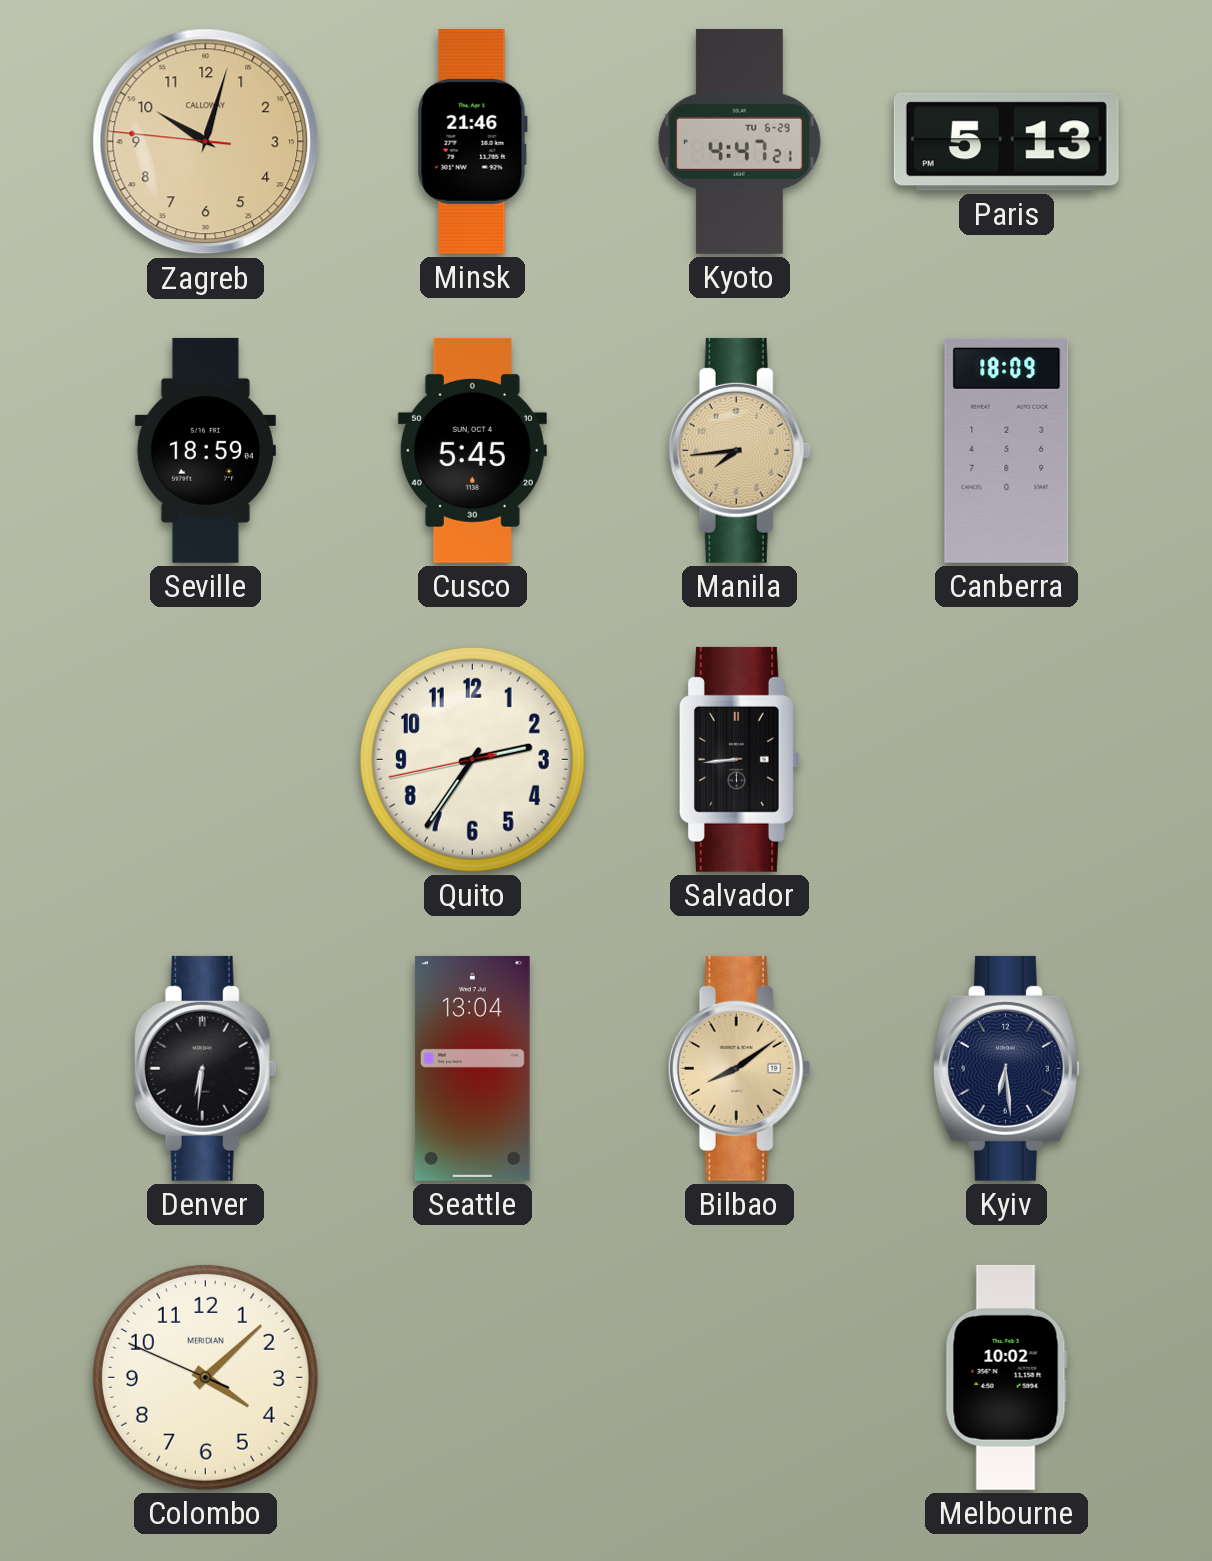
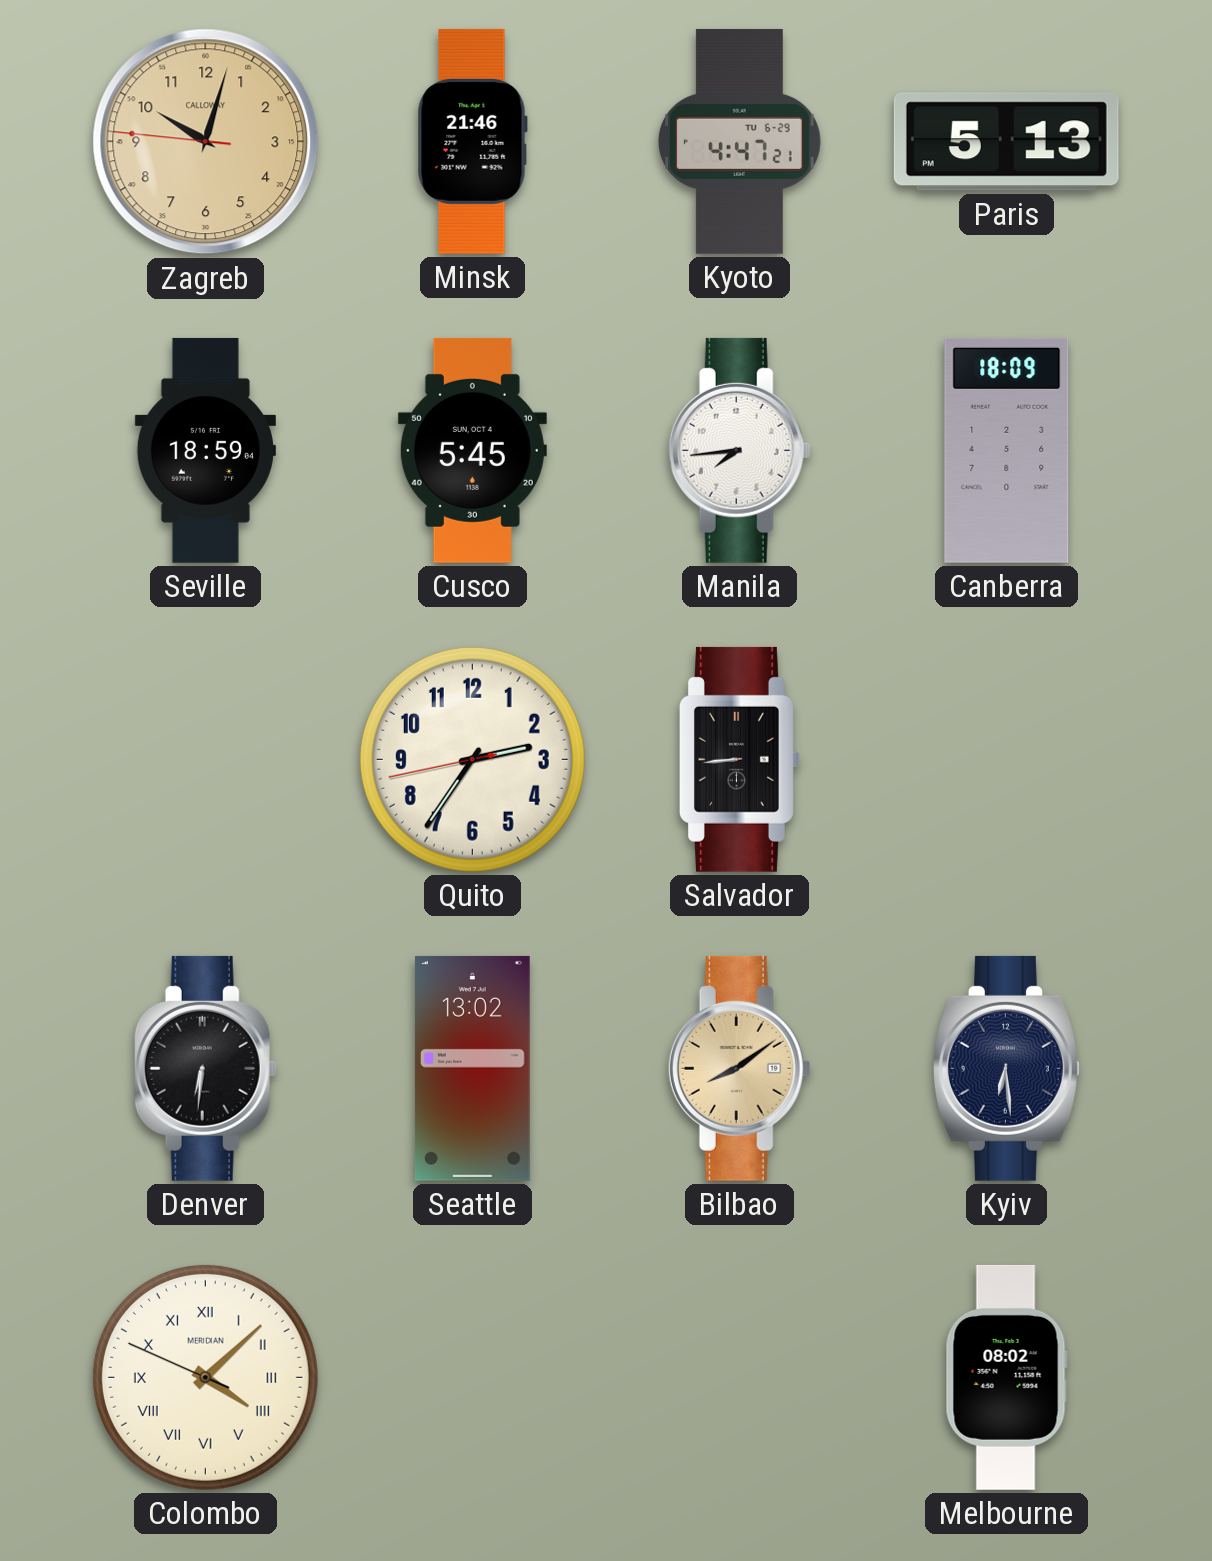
Manila dial: champagne -> white (739, 450)
Seattle: 13:04 -> 13:02 (472, 1068)
Colombo numerals: Arabic -> Roman (205, 1377)
Melbourne: 10:02 -> 08:02 (1006, 1377)
